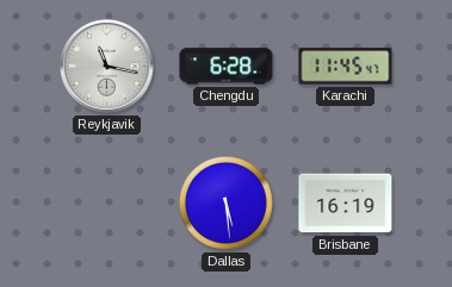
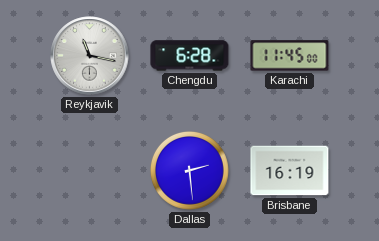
Karachi: 11:45:47 -> 11:45:00 (290, 56)
Dallas: 5:29 -> 2:29 (189, 170)
